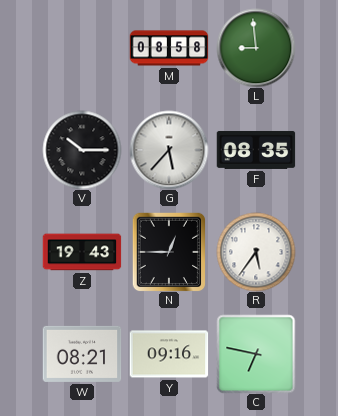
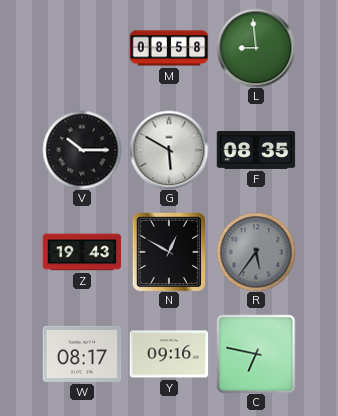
G: 5:37 -> 5:50 (169, 150)
N: 12:45 -> 12:50 (168, 252)
R dial: white -> grey (256, 252)
W: 08:21 -> 08:17 (82, 354)
